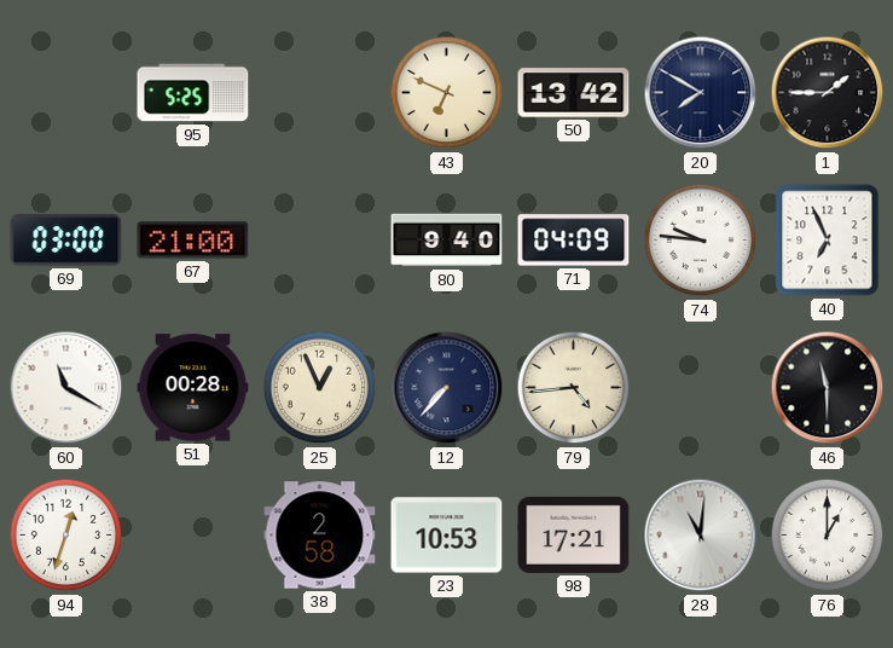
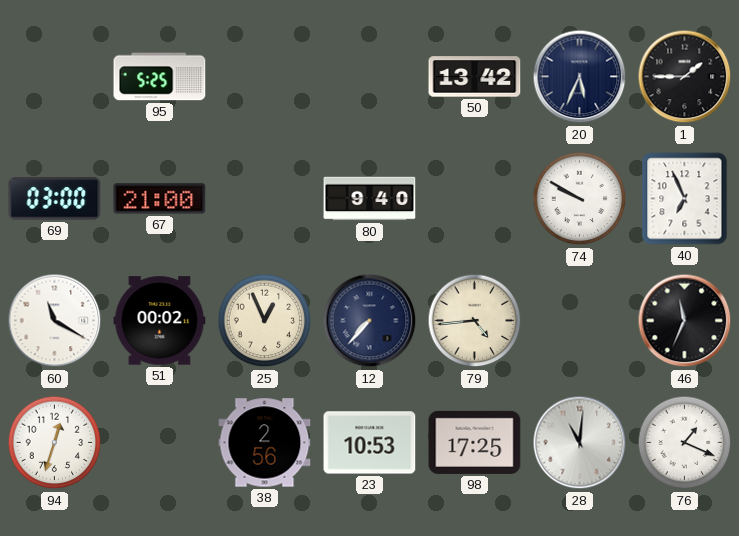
43: 6:49 -> none (447, 93)
20: 7:50 -> 5:34 (580, 77)
71: 04:09 -> none (574, 241)
74: 9:46 -> 9:50 (580, 199)
51: 00:28 -> 00:02 (160, 321)
46: 11:30 -> 11:34 (685, 321)
38: 2:58 -> 2:56 (265, 443)
98: 17:21 -> 17:25 (475, 442)
76: 1:00 -> 1:19 (685, 443)
